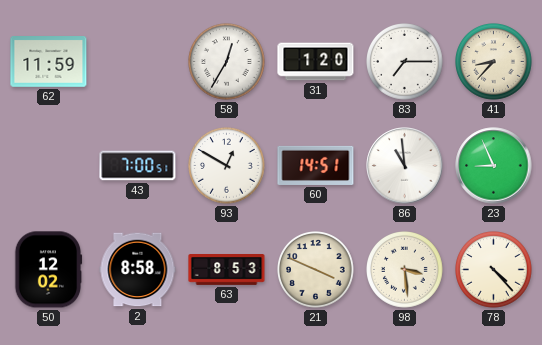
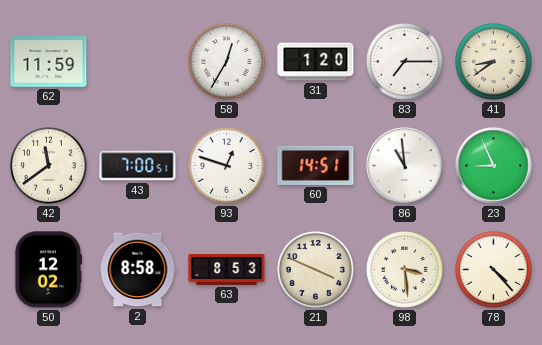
41: 8:37 -> 8:39 (494, 62)
42: none -> 11:39 (49, 166)
93: 12:50 -> 12:48 (227, 166)
